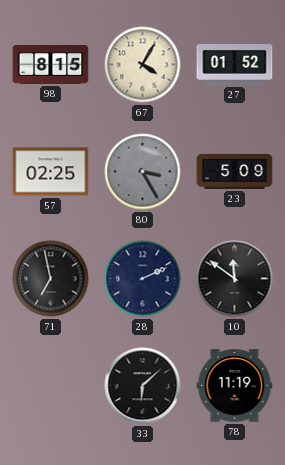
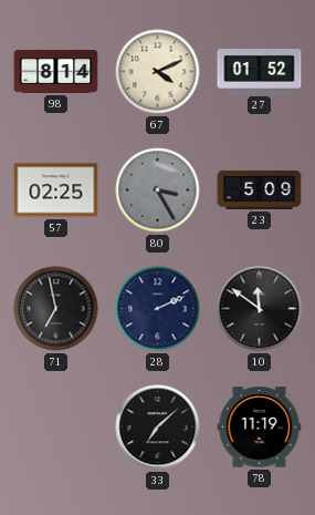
98: 8:15 -> 8:14 (56, 72)
67: 4:05 -> 4:11 (158, 72)
33: 6:08 -> 7:08 (158, 428)
